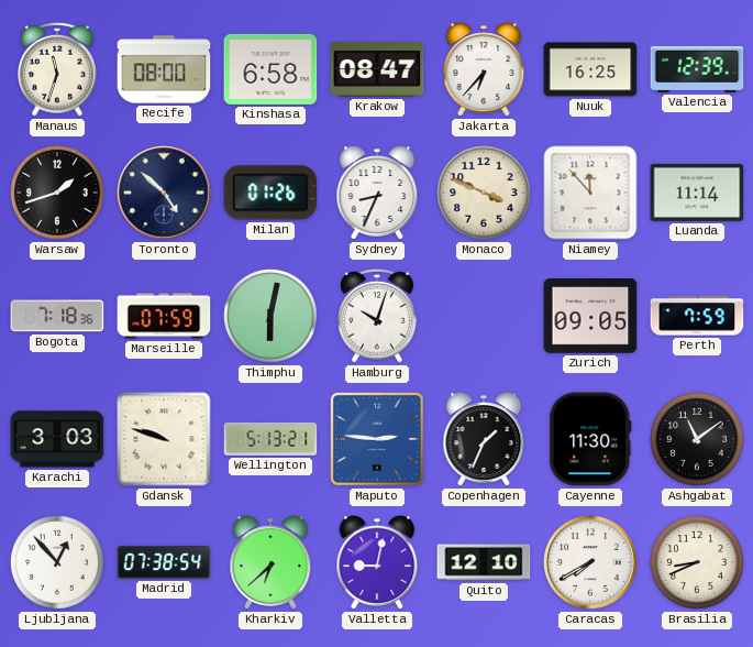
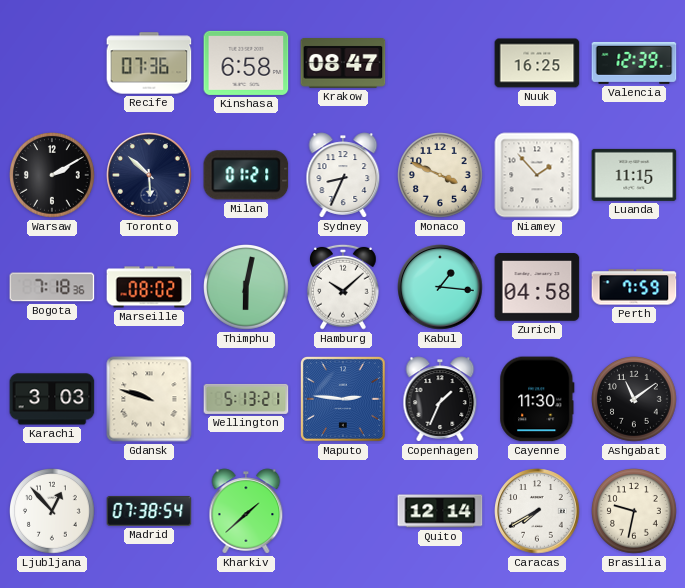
Manaus: 11:33 -> none (58, 69)
Recife: 08:00 -> 07:36 (149, 63)
Jakarta: 6:37 -> none (484, 69)
Warsaw: 1:42 -> 2:10 (53, 176)
Toronto: 4:52 -> 5:52 (149, 175)
Milan: 01:26 -> 01:21 (246, 175)
Niamey: 11:53 -> 1:53 (537, 175)
Luanda: 11:14 -> 11:15 (634, 175)
Marseille: 07:59 -> 08:02 (149, 287)
Hamburg: 10:03 -> 10:08 (344, 287)
Kabul: none -> 1:16 (440, 287)
Zurich: 09:05 -> 04:58 (537, 287)
Kharkiv: 6:38 -> 1:38 (246, 511)
Valletta: 9:02 -> none (377, 562)
Quito: 12:10 -> 12:14 (440, 511)
Brasilia: 8:41 -> 9:32 (635, 512)
